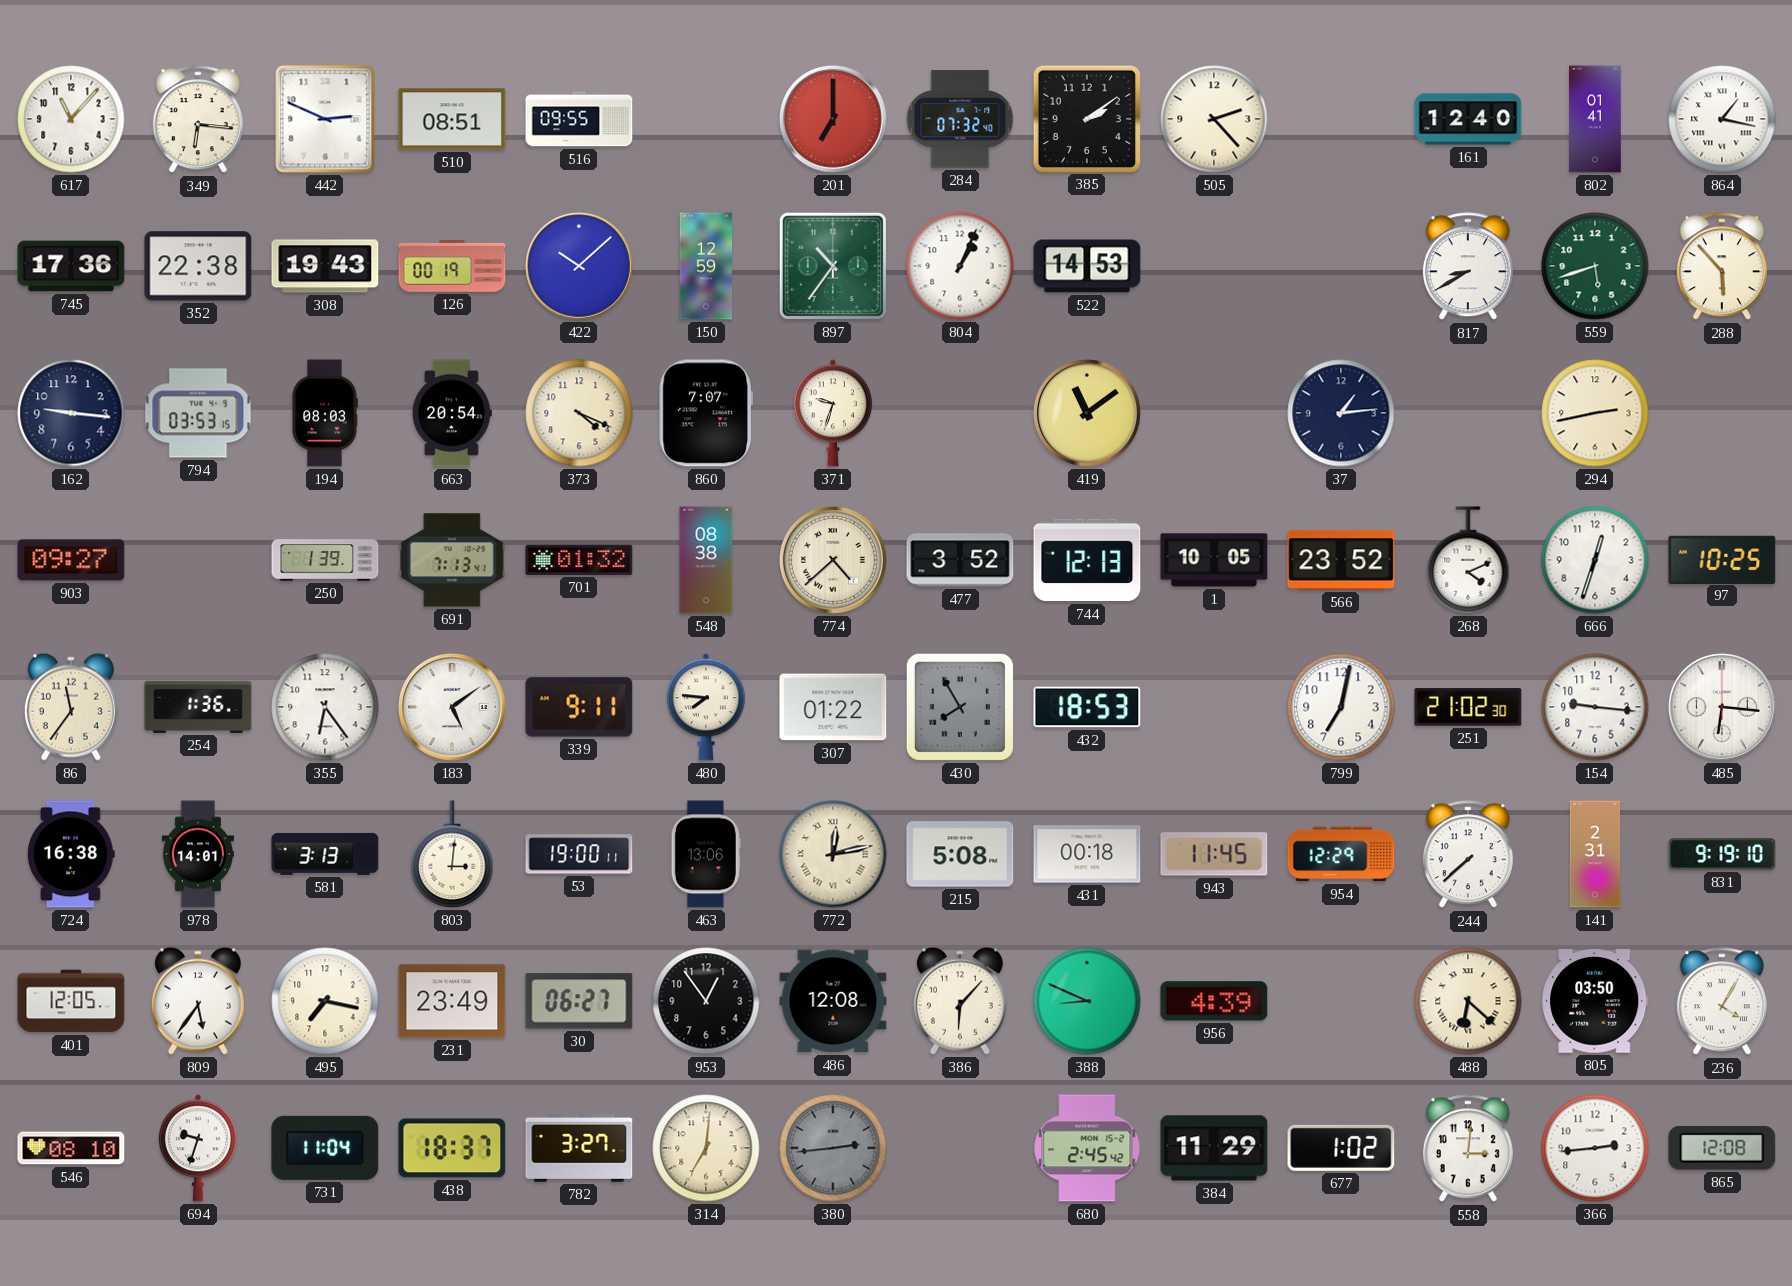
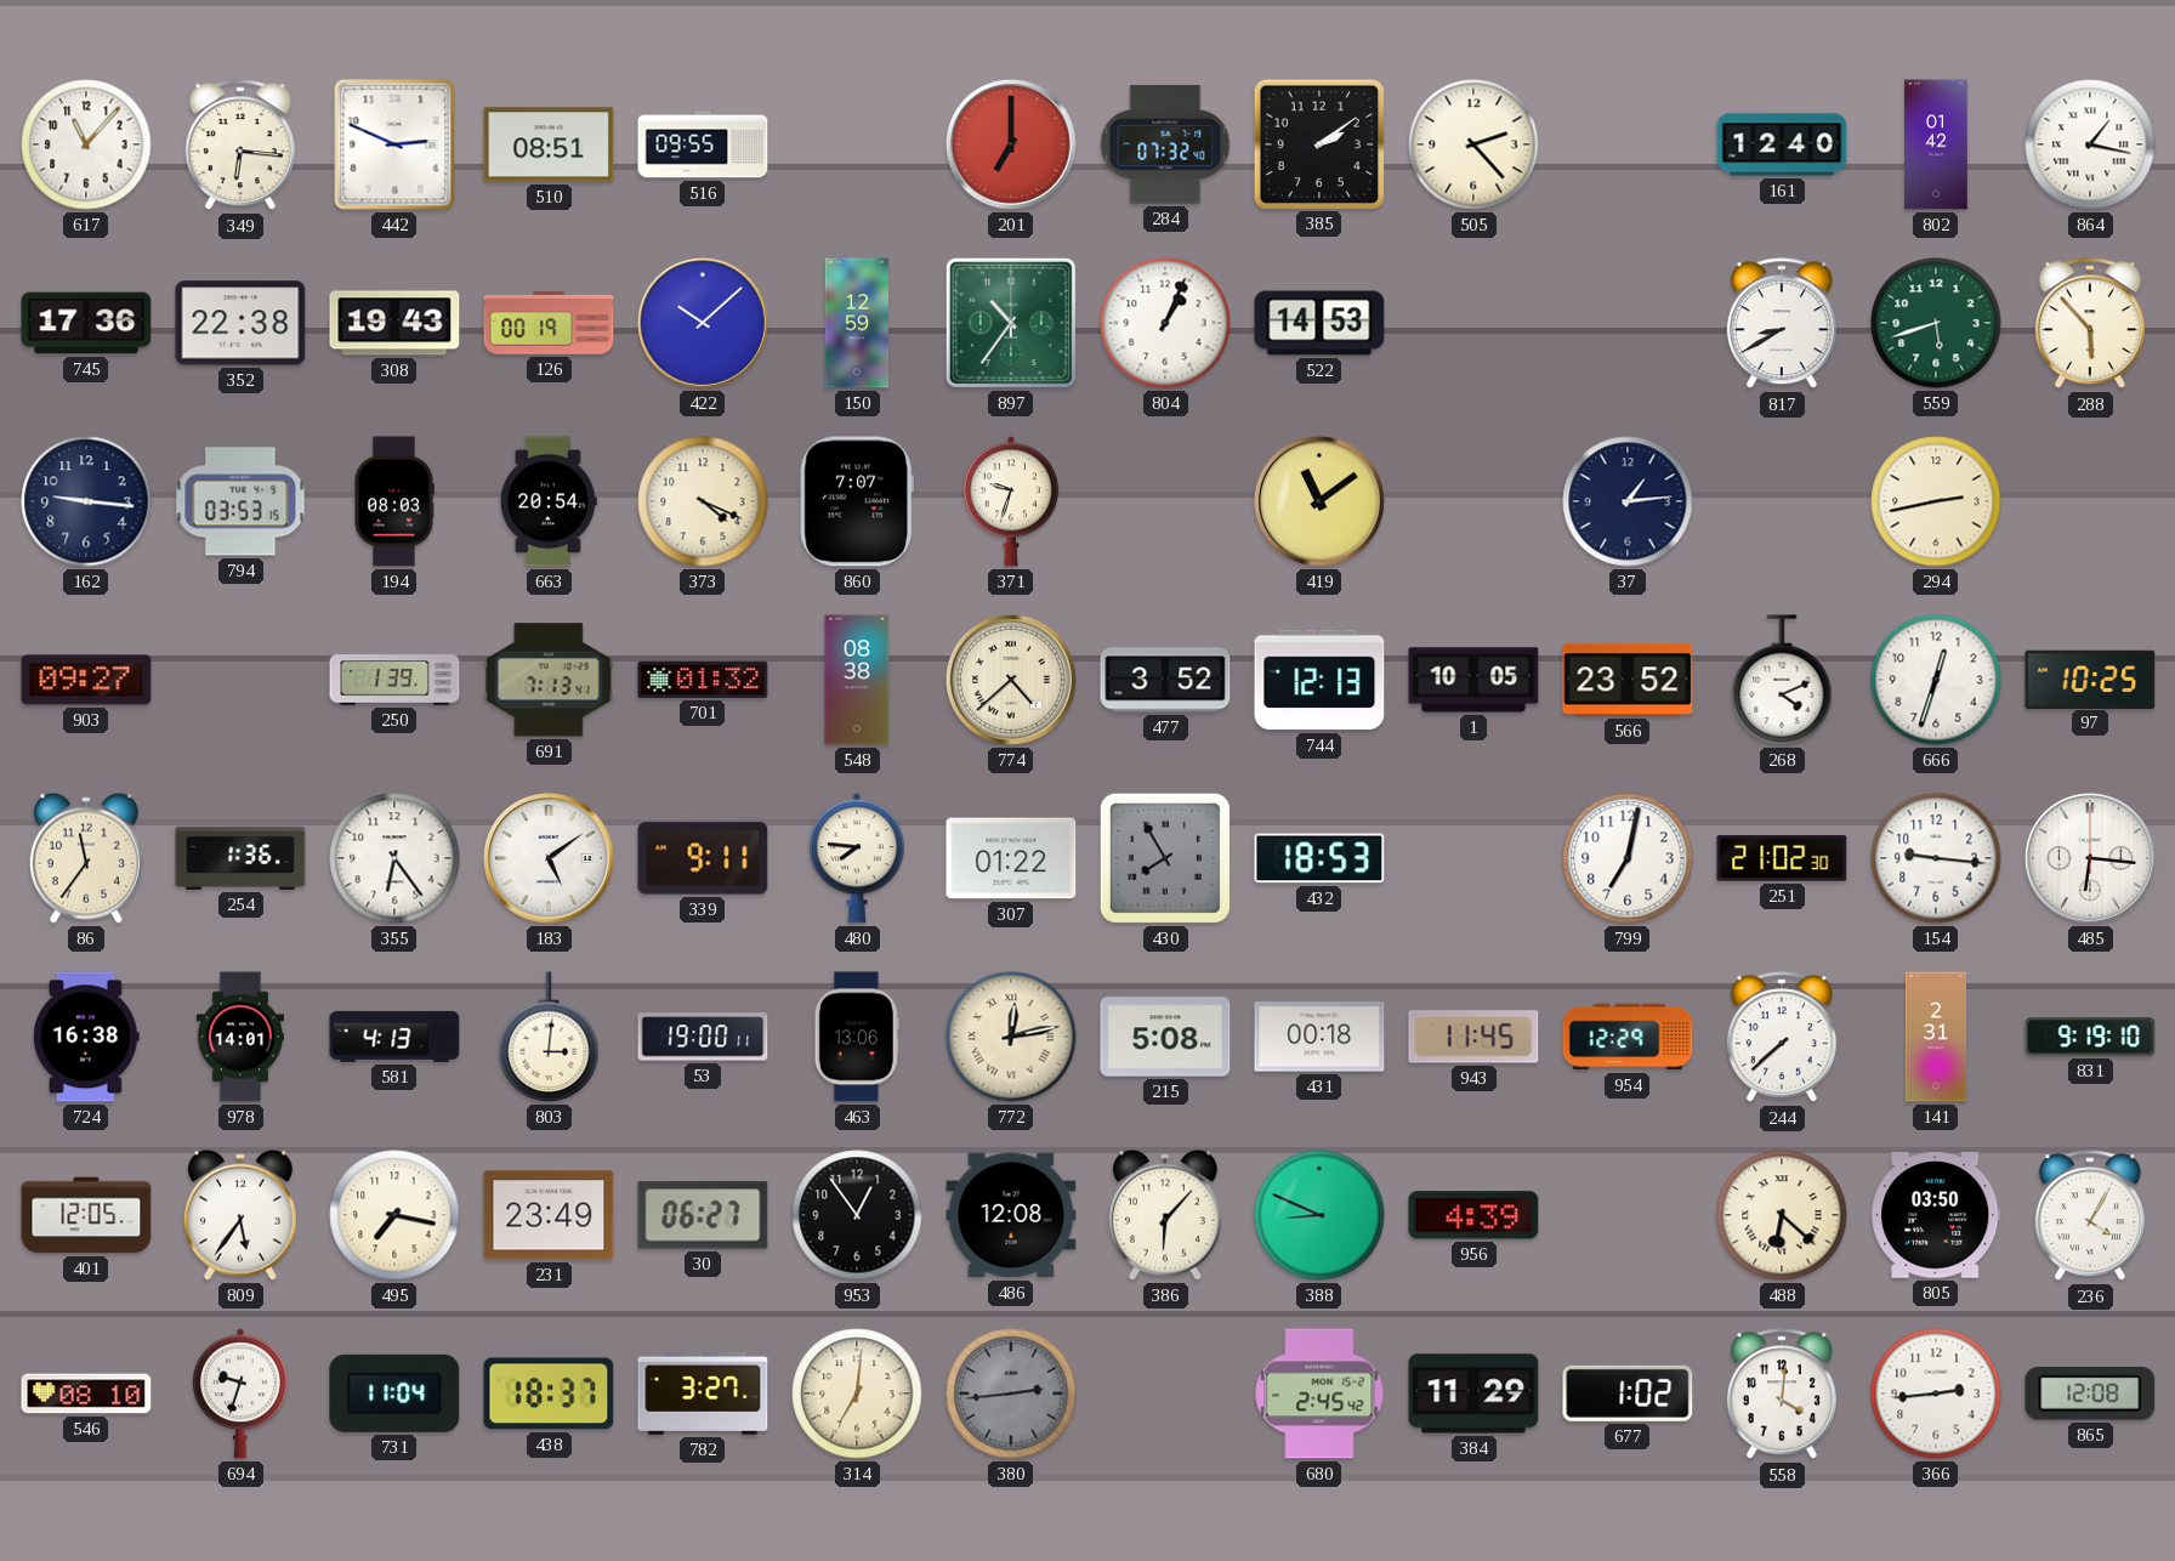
802: 01:41 -> 01:42 (1936, 144)
581: 3:13 -> 4:13 (394, 1037)
558: 3:01 -> 4:01 (1782, 1395)
